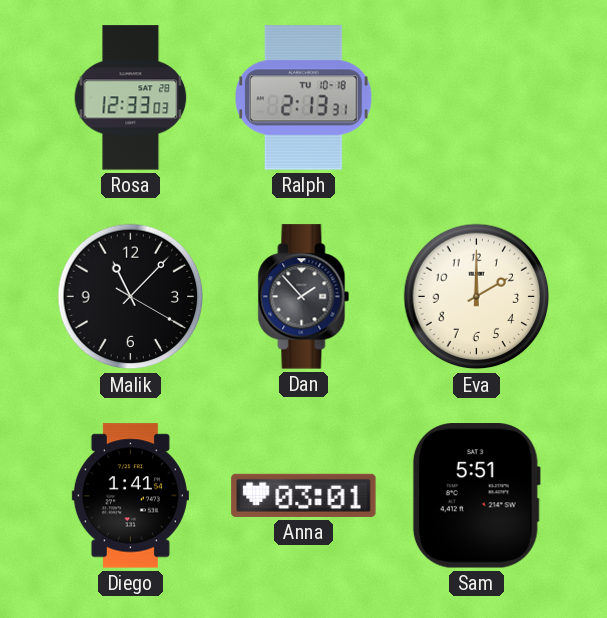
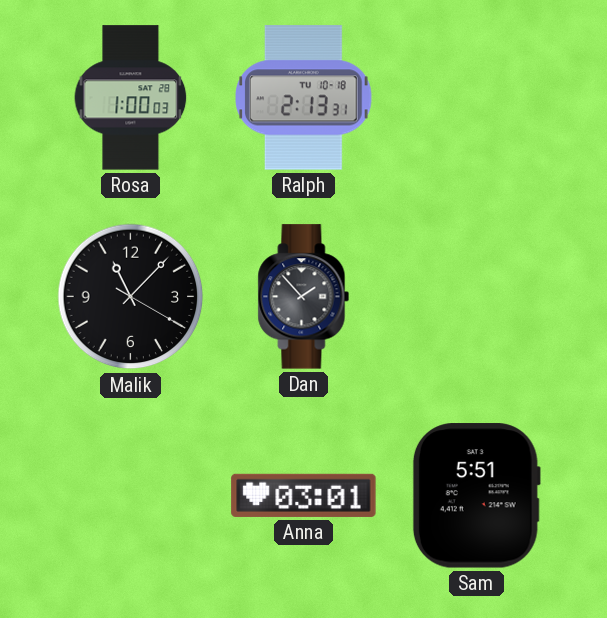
Rosa: 12:33 -> 1:00 (131, 98)
Eva: 2:00 -> none (477, 297)
Diego: 1:41 -> none (130, 496)
